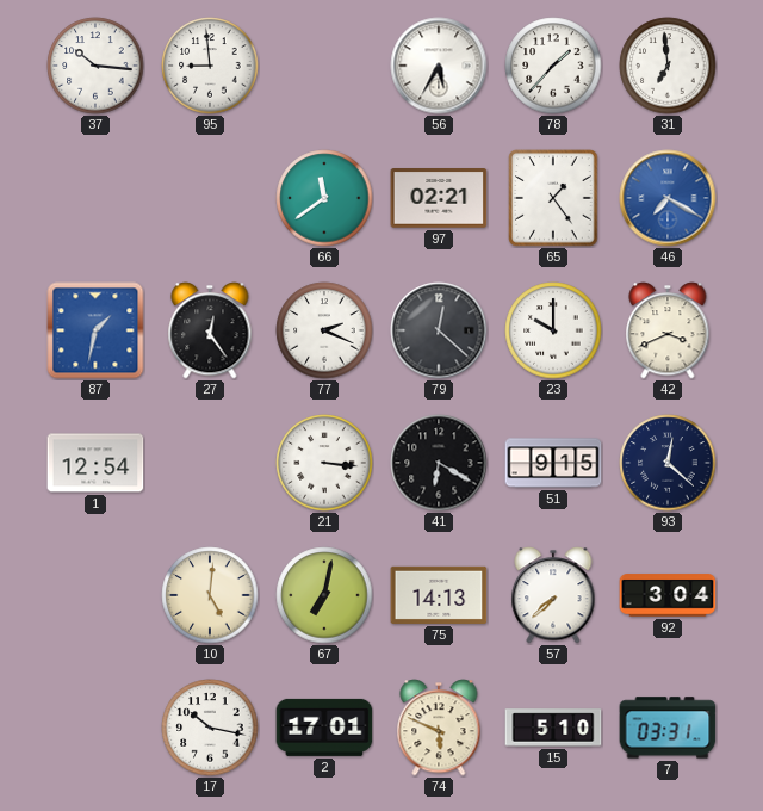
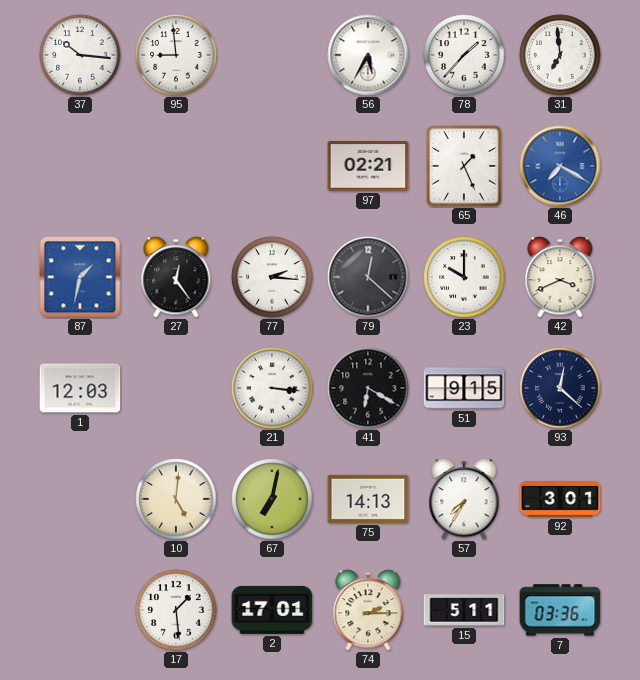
66: 11:39 -> none (324, 198)
65: 1:24 -> 1:26 (464, 166)
77: 2:19 -> 2:16 (272, 277)
1: 12:54 -> 12:03 (80, 388)
57: 7:38 -> 7:35 (464, 499)
92: 3:04 -> 3:01 (560, 499)
17: 10:17 -> 1:29 (176, 610)
74: 5:49 -> 2:15 (368, 610)
15: 5:10 -> 5:11 (464, 610)
7: 03:31 -> 03:36 (560, 610)
